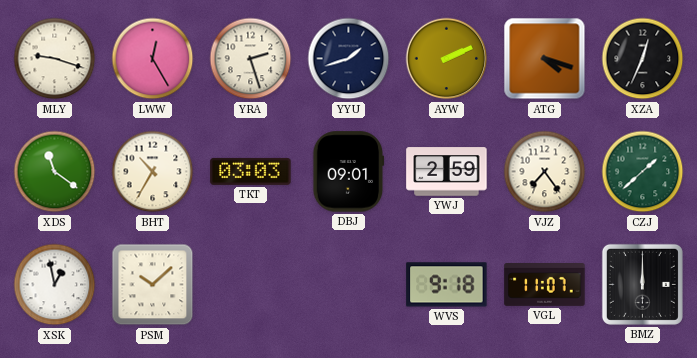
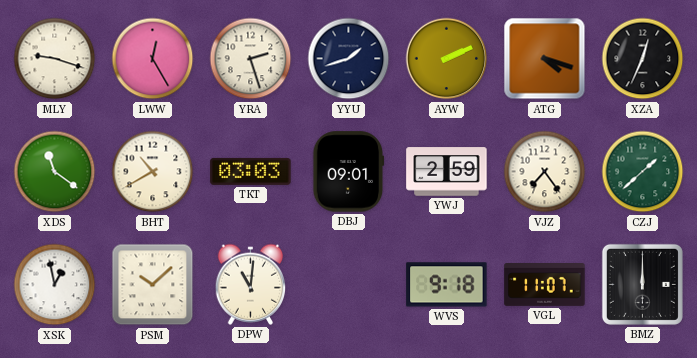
BHT: 10:35 -> 10:40 (153, 172)
DPW: none -> 11:01 (251, 284)
